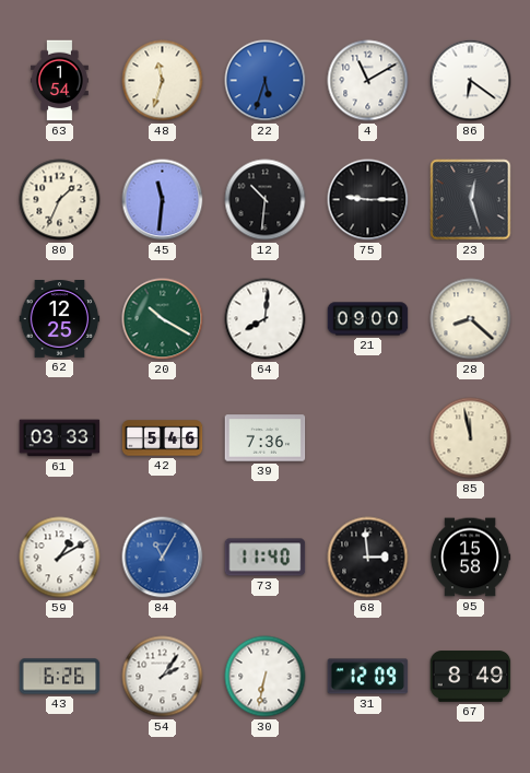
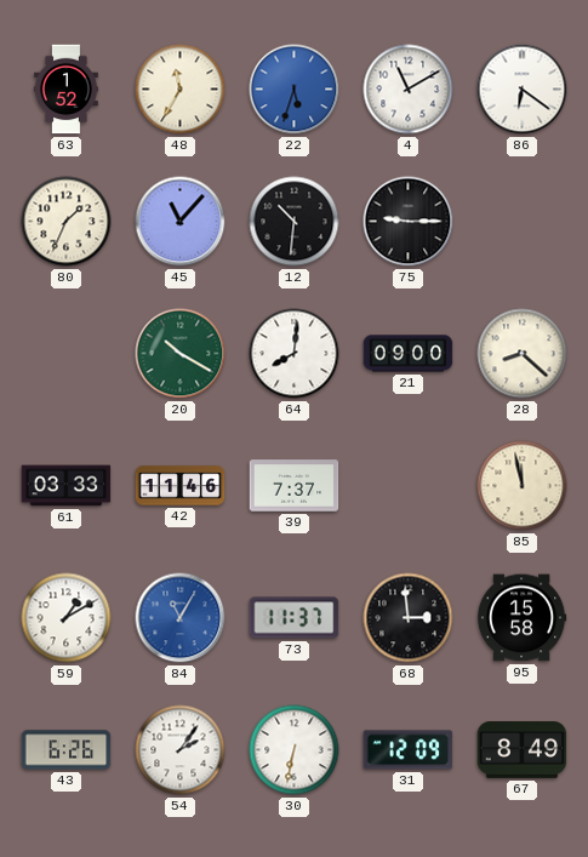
63: 1:54 -> 1:52 (67, 90)
48: 11:33 -> 11:35 (181, 90)
45: 11:31 -> 11:07 (181, 222)
23: 12:27 -> none (471, 200)
62: 12:25 -> none (60, 319)
42: 5:46 -> 11:46 (181, 486)
39: 7:36 -> 7:37 (295, 486)
73: 11:40 -> 11:37 (295, 618)
